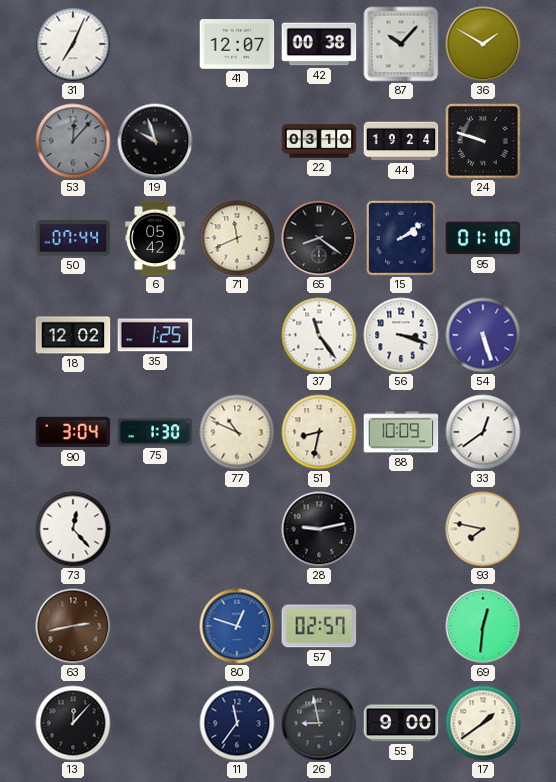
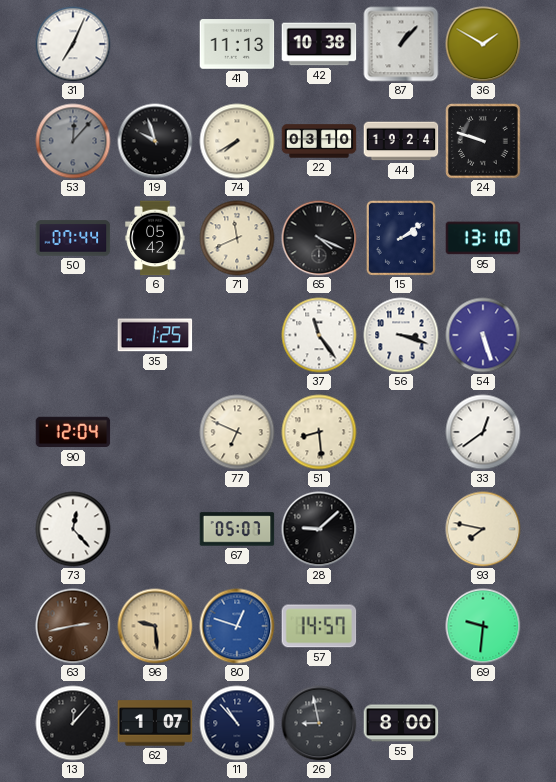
41: 12:07 -> 11:13 (237, 44)
42: 00:38 -> 10:38 (319, 44)
87: 10:07 -> 1:07 (401, 44)
74: none -> 7:40 (237, 141)
65: 8:21 -> 4:19 (319, 238)
95: 01:10 -> 13:10 (483, 238)
18: 12:02 -> none (73, 335)
90: 3:04 -> 12:04 (73, 432)
75: 1:30 -> none (155, 432)
77: 10:49 -> 6:49 (237, 432)
51: 8:32 -> 8:29 (319, 432)
88: 10:09 -> none (401, 432)
67: none -> 05:07 (237, 529)
28: 9:13 -> 9:08 (319, 529)
96: none -> 9:29 (155, 626)
57: 02:57 -> 14:57 (319, 626)
69: 12:31 -> 9:31 (483, 626)
62: none -> 1:07 (155, 723)
11: 11:36 -> 10:53 (237, 723)
55: 9:00 -> 8:00 (401, 723)
17: 1:39 -> none (483, 723)
